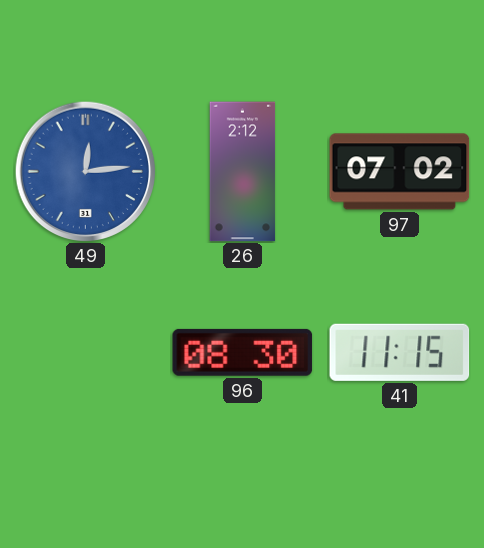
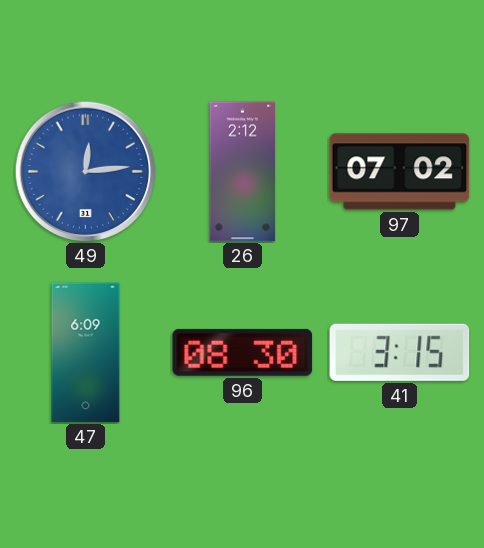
47: none -> 6:09 (86, 353)
41: 11:15 -> 3:15 (400, 352)
